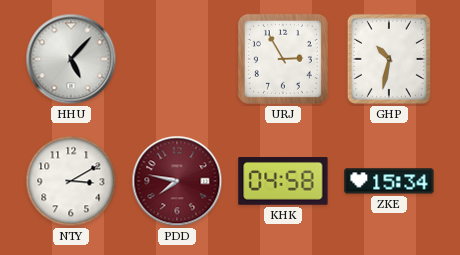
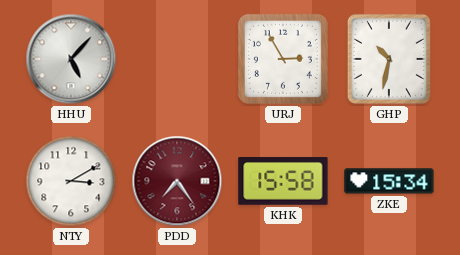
PDD: 7:47 -> 7:24 (177, 181)
KHK: 04:58 -> 15:58 (283, 181)
